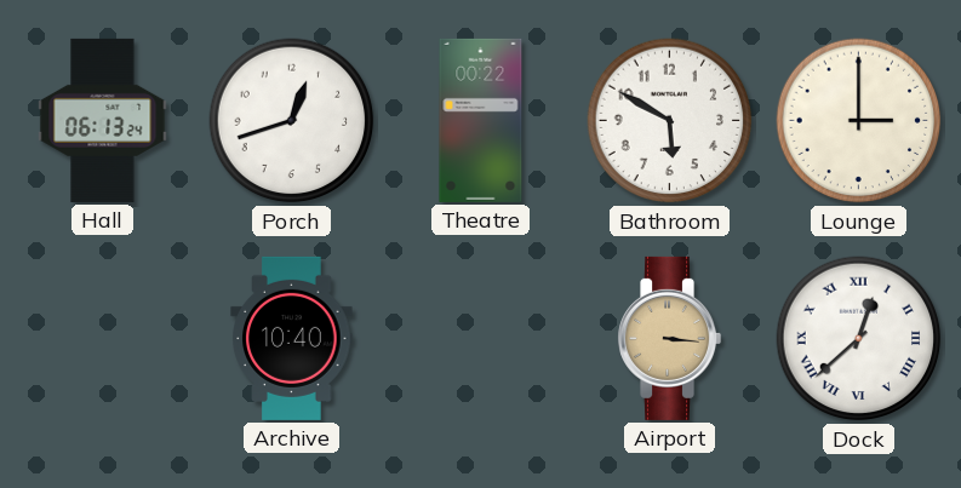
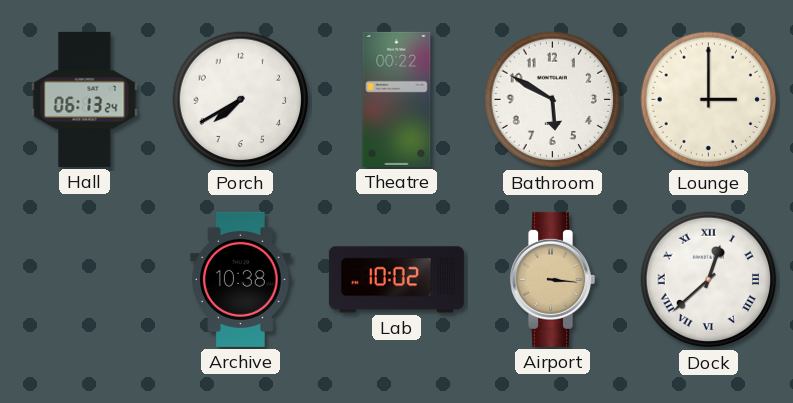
Porch: 12:42 -> 7:40 (241, 100)
Archive: 10:40 -> 10:38 (241, 279)
Lab: none -> 10:02 (396, 280)
